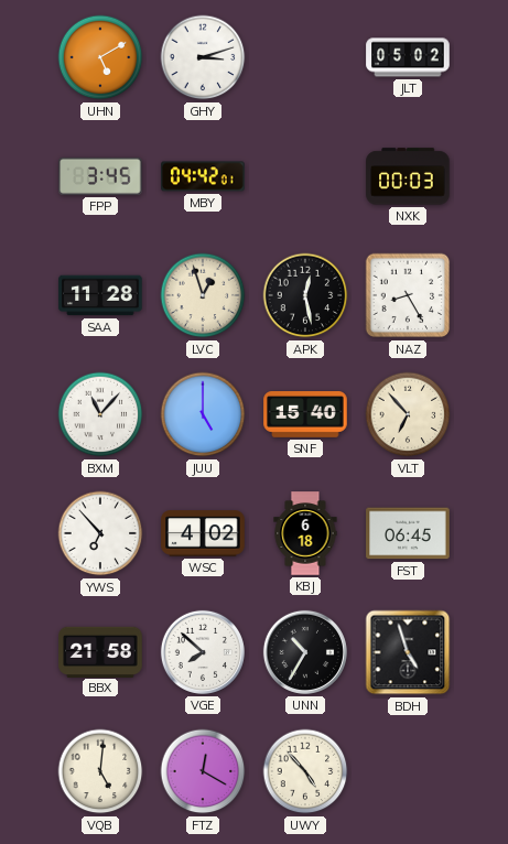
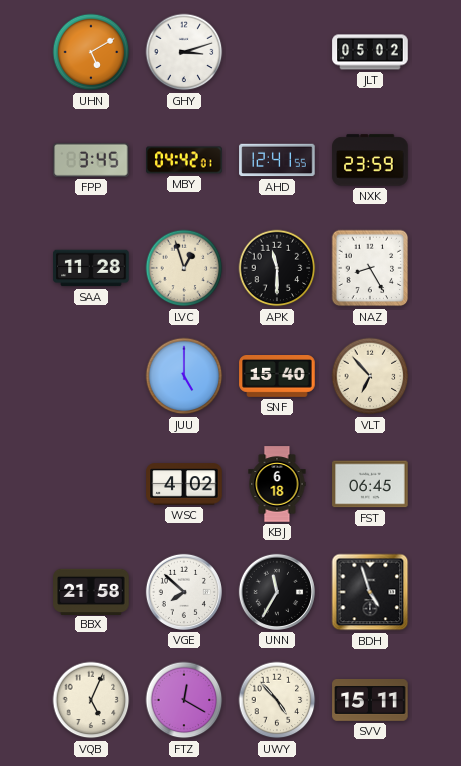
AHD: none -> 12:41 (277, 160)
NXK: 00:03 -> 23:59 (370, 160)
APK: 12:28 -> 11:30 (277, 268)
BXM: 11:07 -> none (100, 414)
YWS: 6:53 -> none (100, 533)
UNN: 10:35 -> 11:35 (277, 592)
VQB: 5:01 -> 5:04 (91, 700)
SVV: none -> 15:11 (370, 701)
